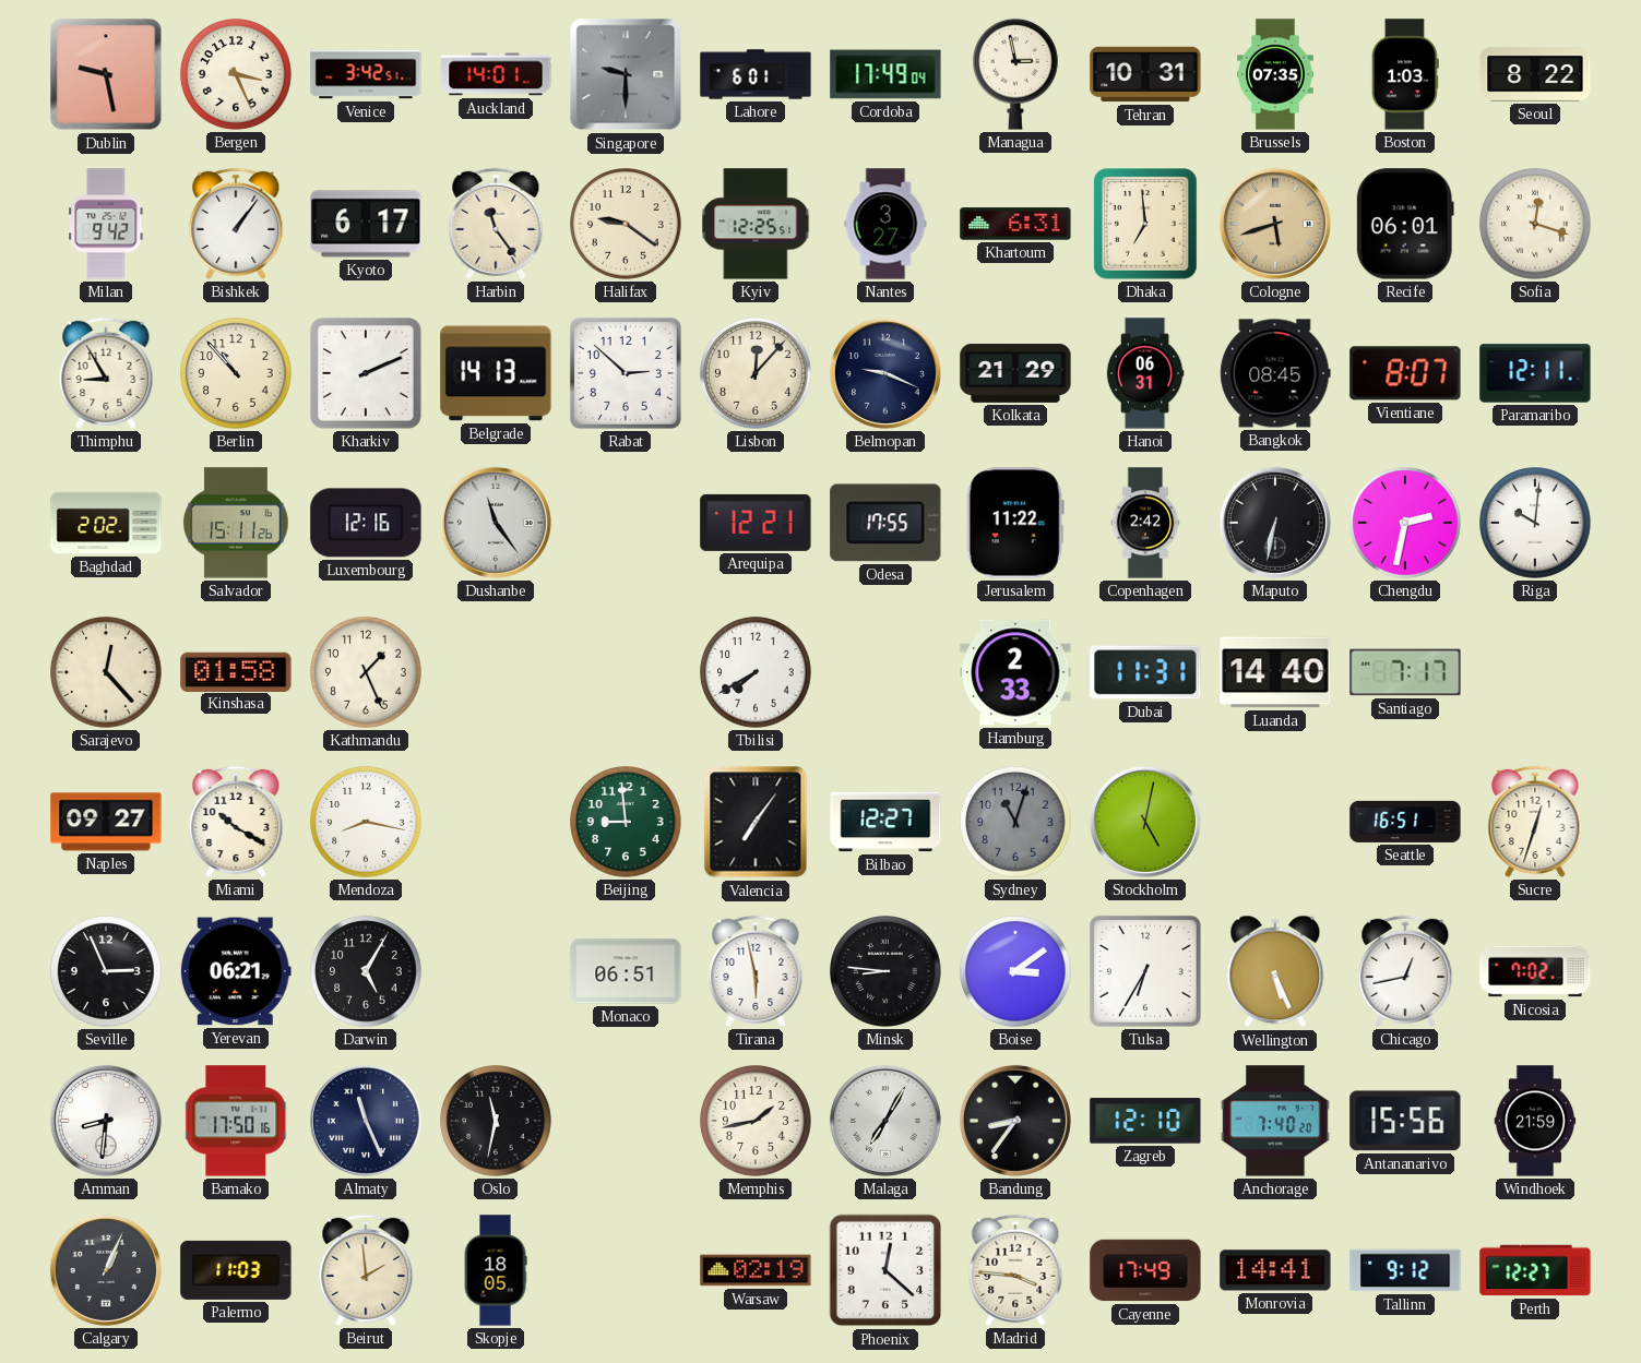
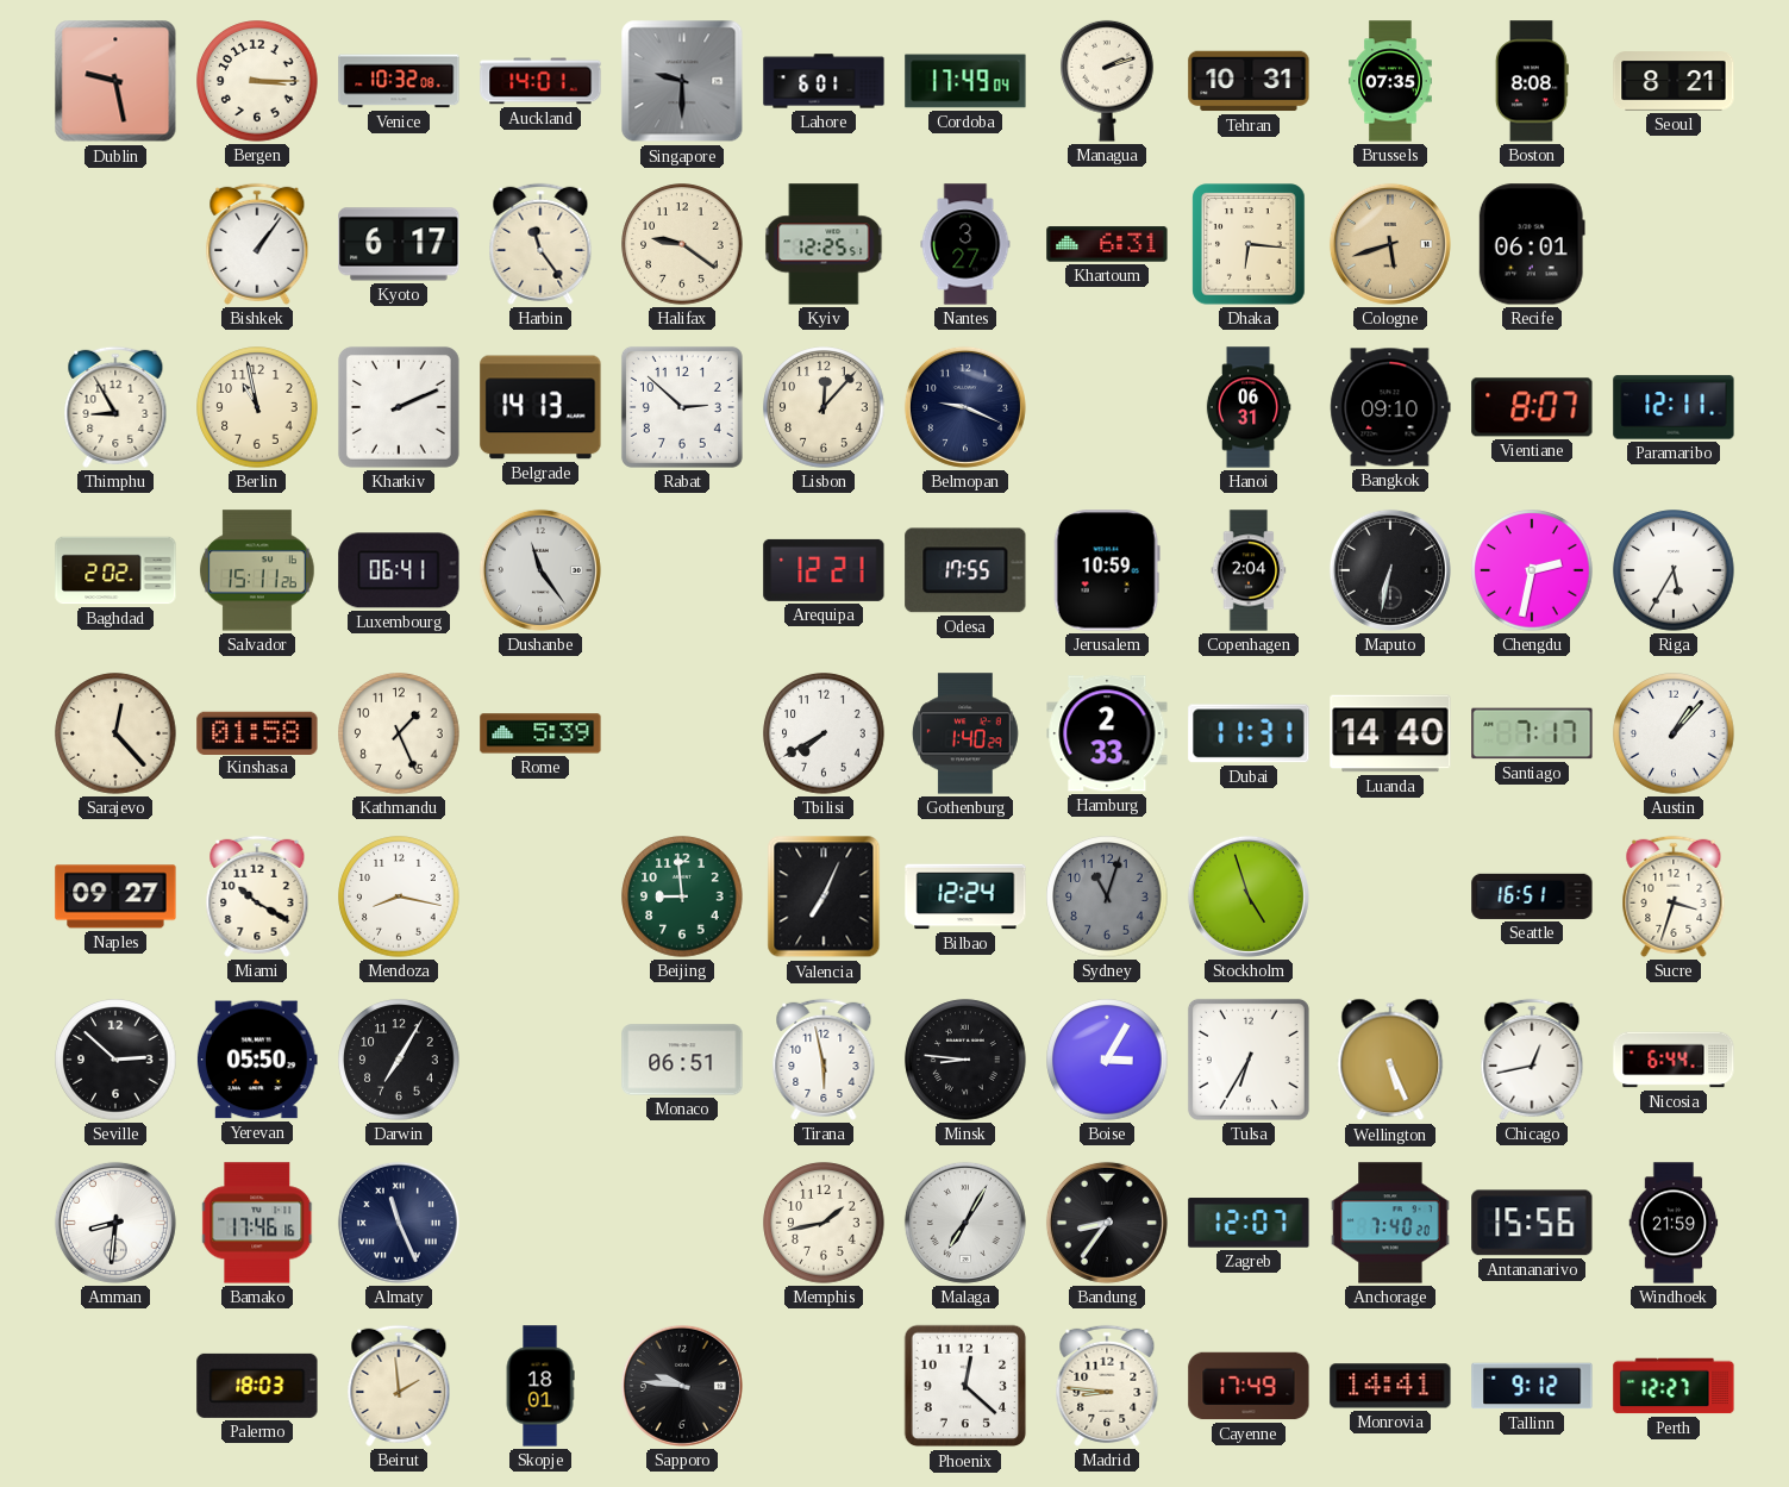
Bergen: 3:26 -> 3:15 (257, 81)
Venice: 3:42 -> 10:32 (399, 81)
Managua: 2:58 -> 2:12 (1107, 81)
Boston: 1:03 -> 8:08 (1532, 81)
Seoul: 8:22 -> 8:21 (1674, 81)
Milan: 9:42 -> none (106, 224)
Dhaka: 6:59 -> 6:16 (1249, 244)
Sofia: 12:18 -> none (1535, 224)
Berlin: 10:53 -> 10:58 (257, 407)
Kolkata: 21:29 -> none (1015, 373)
Bangkok: 08:45 -> 09:10 (1390, 407)
Luxembourg: 12:16 -> 06:41 (399, 570)
Jerusalem: 11:22 -> 10:59 (1107, 570)
Copenhagen: 2:42 -> 2:04 (1249, 570)
Riga: 10:01 -> 5:35 (1674, 570)
Rome: none -> 5:39 (540, 733)
Gothenburg: none -> 1:40 (965, 733)
Austin: none -> 1:07 (1674, 733)
Valencia: 7:06 -> 7:04 (824, 896)
Bilbao: 12:27 -> 12:24 (965, 896)
Stockholm: 5:02 -> 4:57 (1249, 896)
Sucre: 12:33 -> 3:33 (1674, 896)
Seville: 2:56 -> 2:52 (115, 1060)
Yerevan: 06:21 -> 05:50 (257, 1060)
Darwin: 5:05 -> 7:05 (399, 1060)
Boise: 3:09 -> 3:05 (1107, 1060)
Nicosia: 7:02 -> 6:44 (1674, 1060)
Bamako: 17:50 -> 17:46 (258, 1223)
Oslo: 11:32 -> none (496, 1121)
Zagreb: 12:10 -> 12:07 (1249, 1223)
Calgary: 1:04 -> none (106, 1270)
Palermo: 11:03 -> 18:03 (257, 1386)
Skopje: 18:05 -> 18:01 (540, 1386)
Sapporo: none -> 9:46 (682, 1386)
Warsaw: 02:19 -> none (756, 1270)
Madrid: 3:46 -> 8:46 (1107, 1386)
